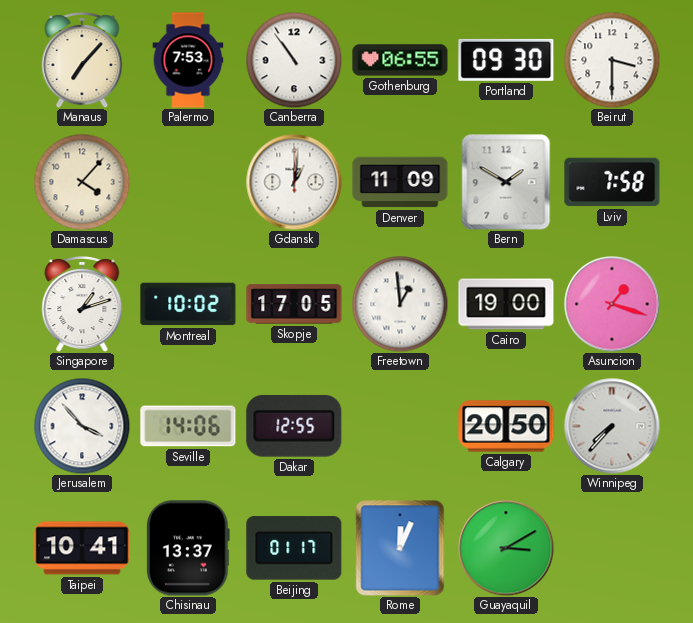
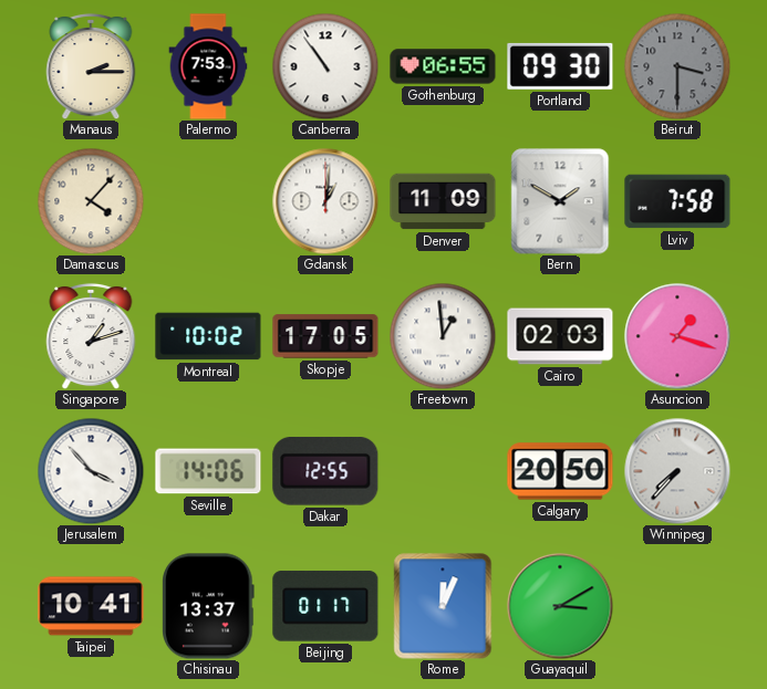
Manaus: 7:07 -> 2:15 (91, 66)
Beirut dial: white -> grey (677, 66)
Cairo: 19:00 -> 02:03 (560, 336)
